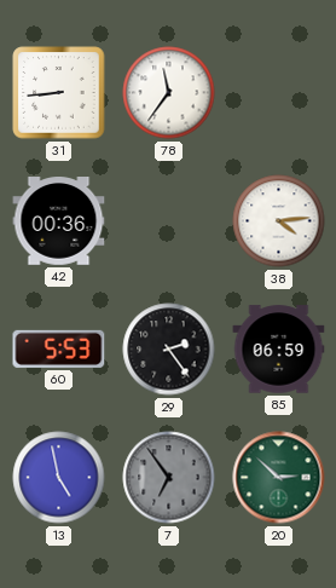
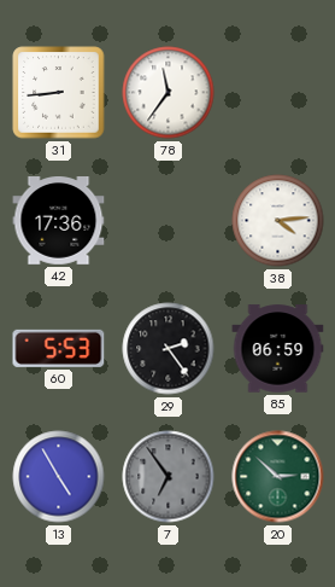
42: 00:36 -> 17:36 (59, 221)
13: 4:58 -> 4:55 (59, 477)
